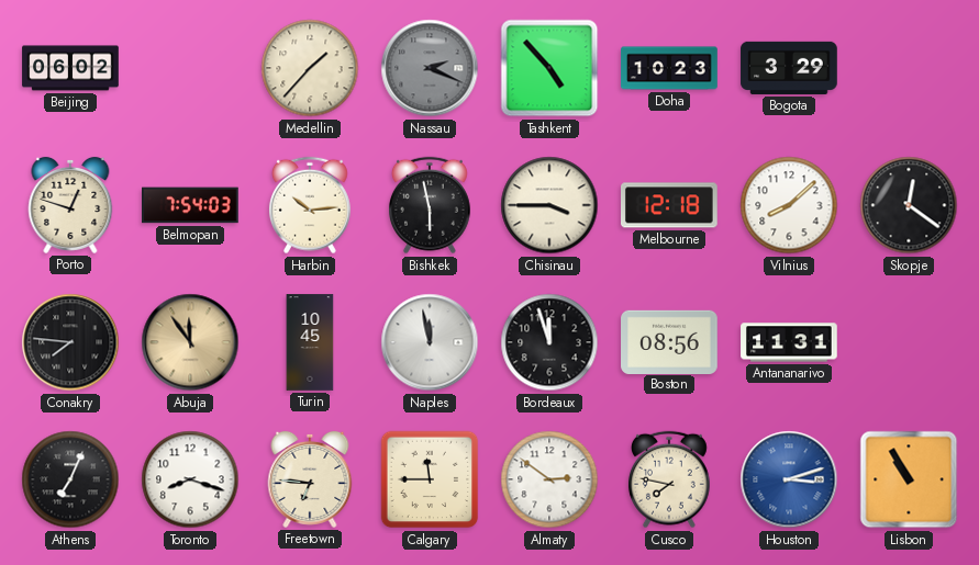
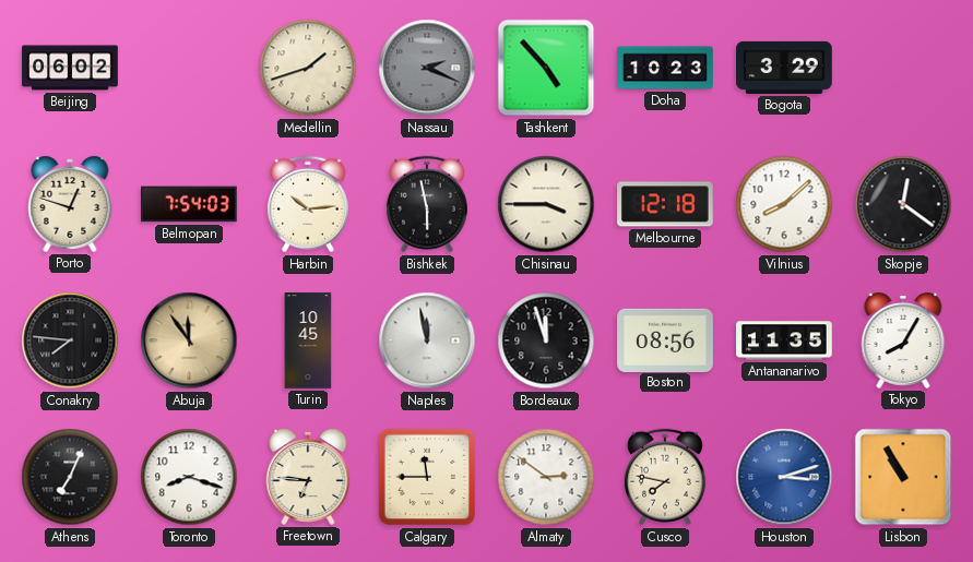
Medellin: 1:37 -> 1:42 (308, 68)
Antananarivo: 11:31 -> 11:35 (784, 340)
Tokyo: none -> 8:05 (903, 340)
